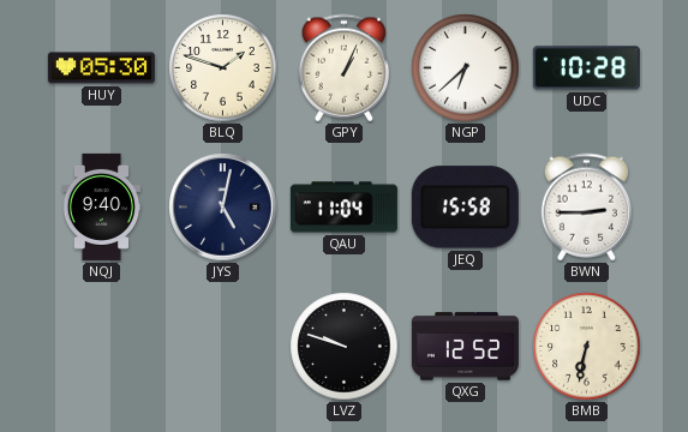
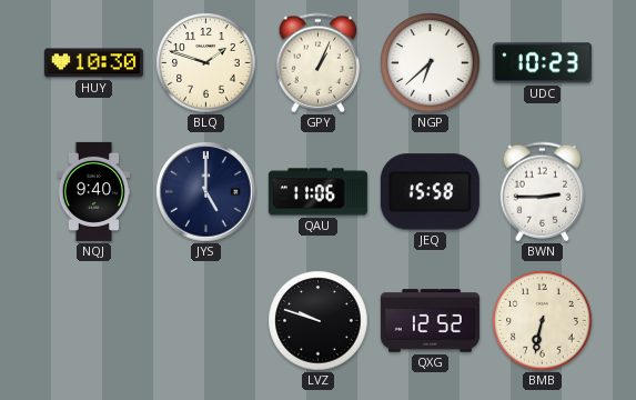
HUY: 05:30 -> 10:30 (93, 63)
UDC: 10:28 -> 10:23 (542, 63)
JYS: 5:02 -> 5:00 (206, 192)
QAU: 11:04 -> 11:06 (317, 192)
